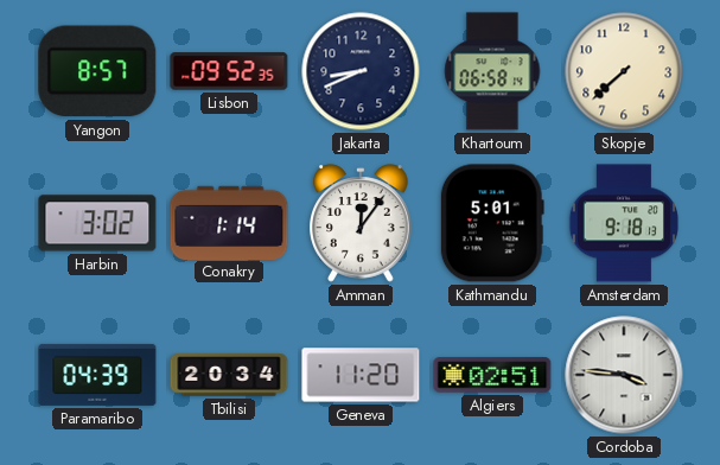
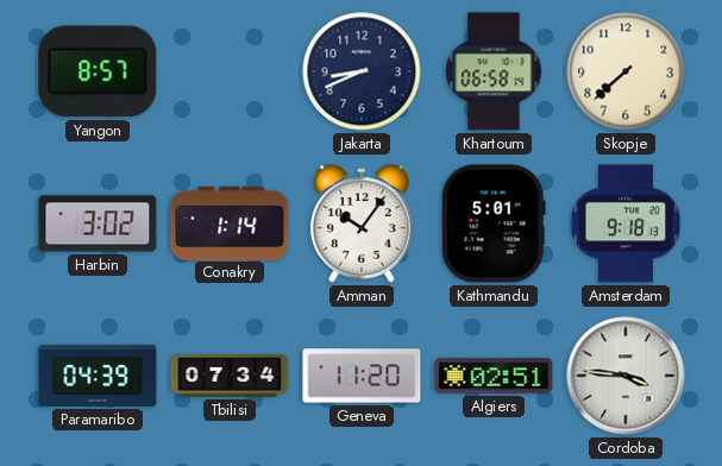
Lisbon: 09:52 -> none (229, 71)
Amman: 12:06 -> 10:06 (362, 223)
Tbilisi: 20:34 -> 07:34 (230, 376)
